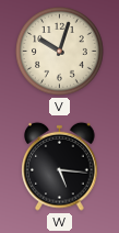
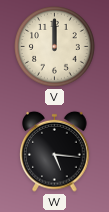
V: 10:03 -> 12:00 (55, 47)
